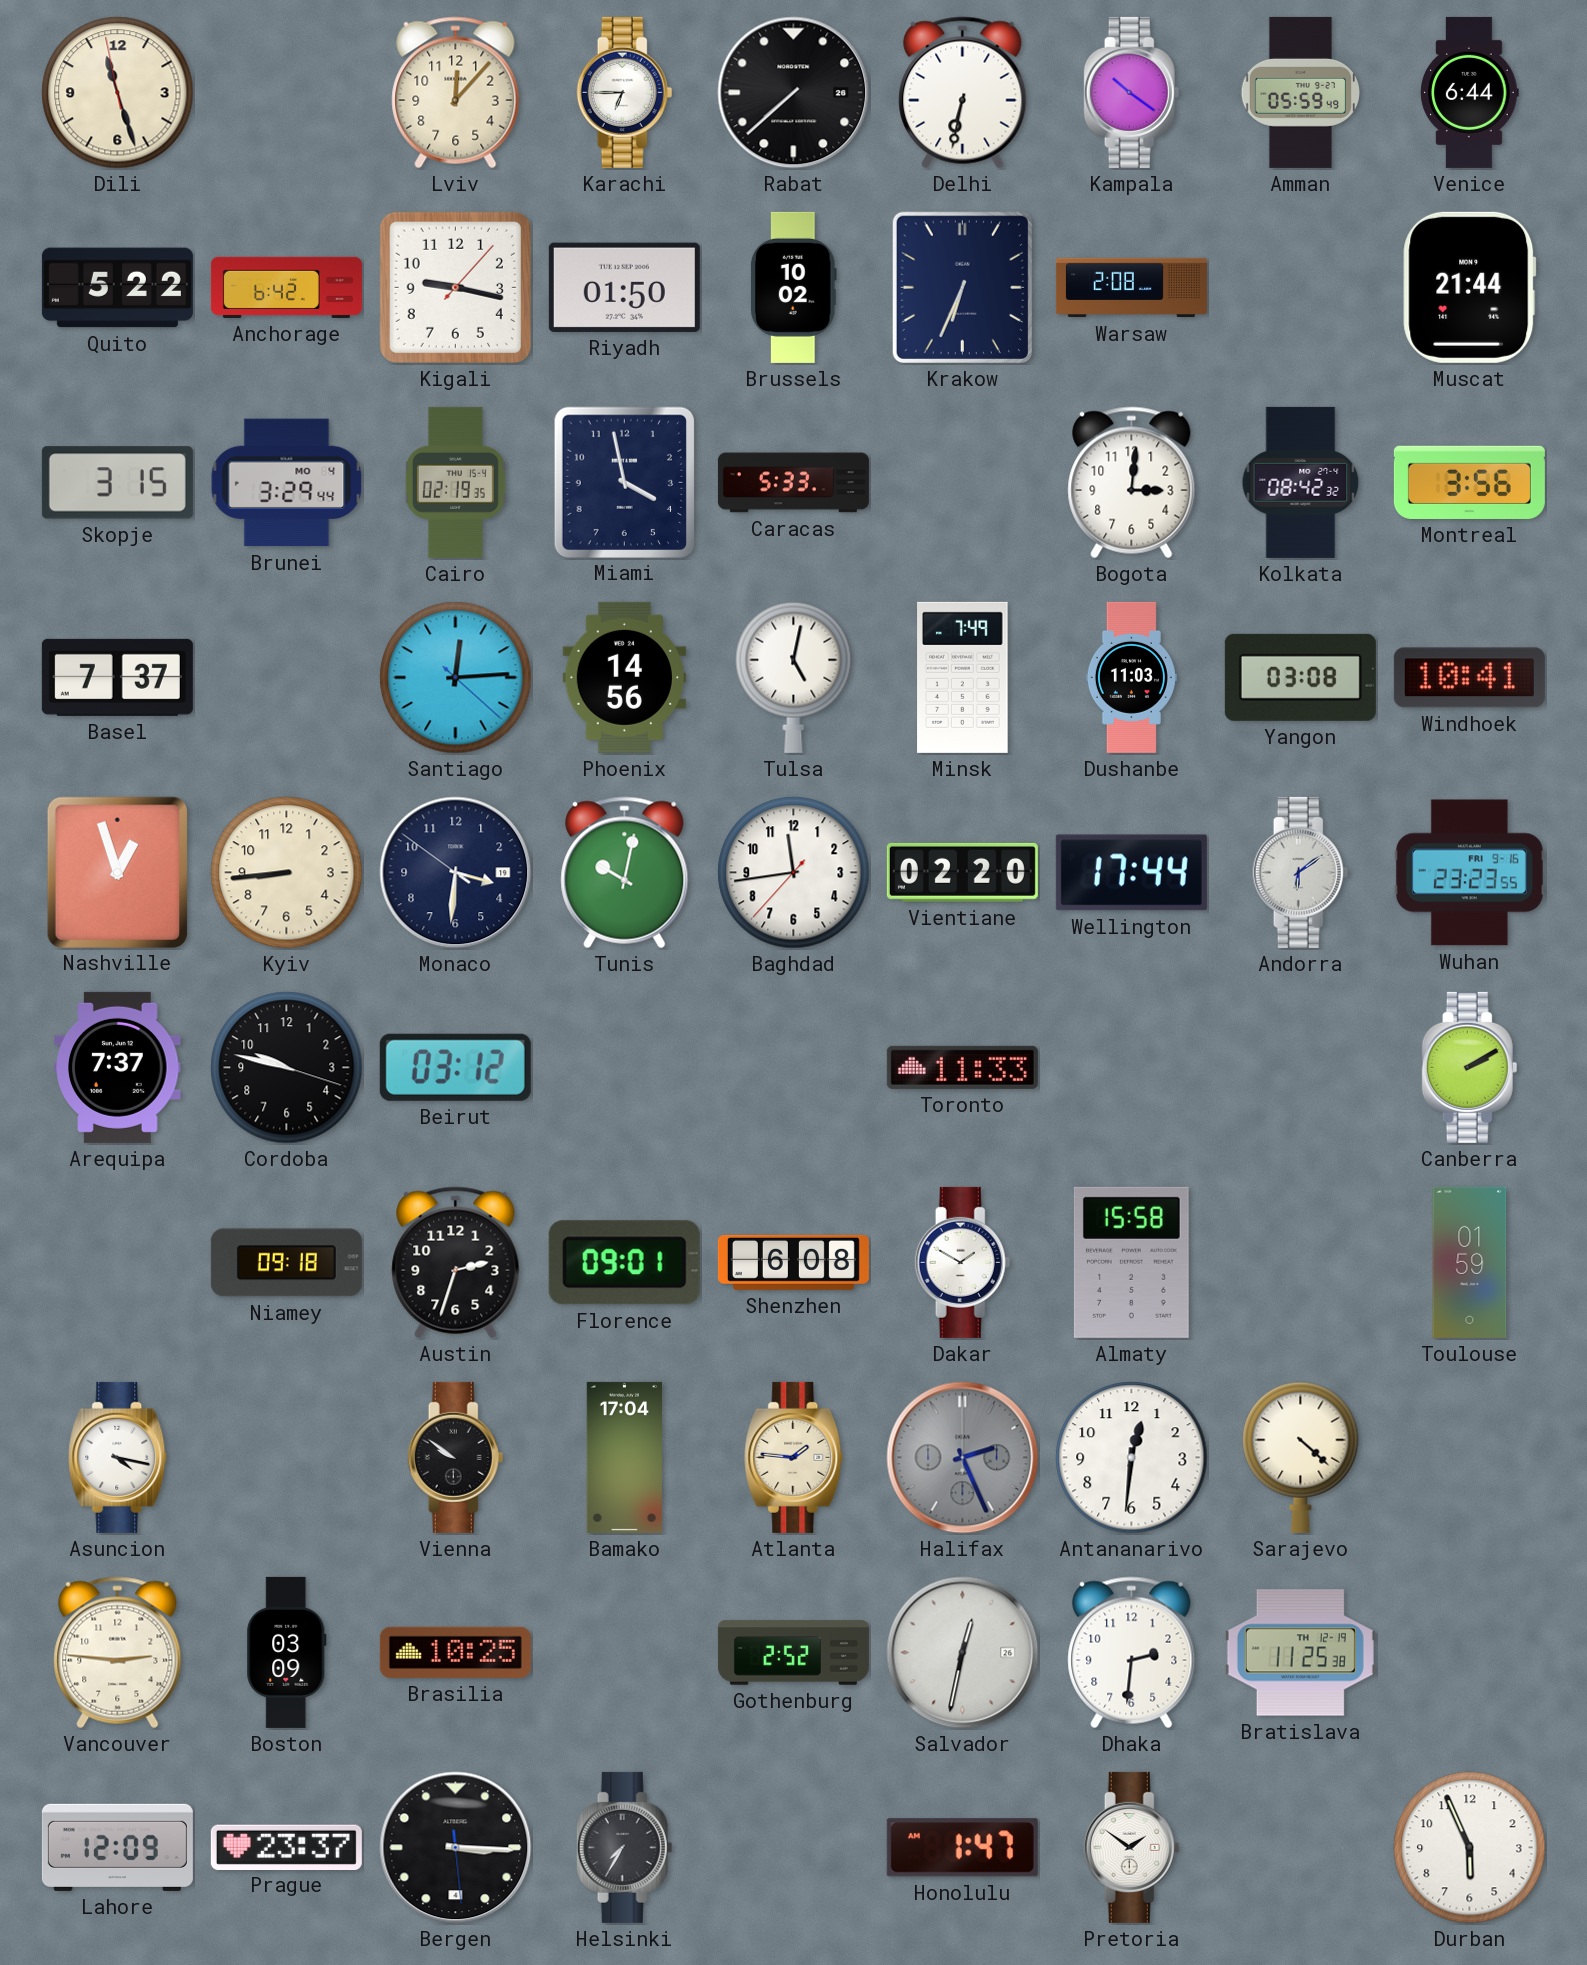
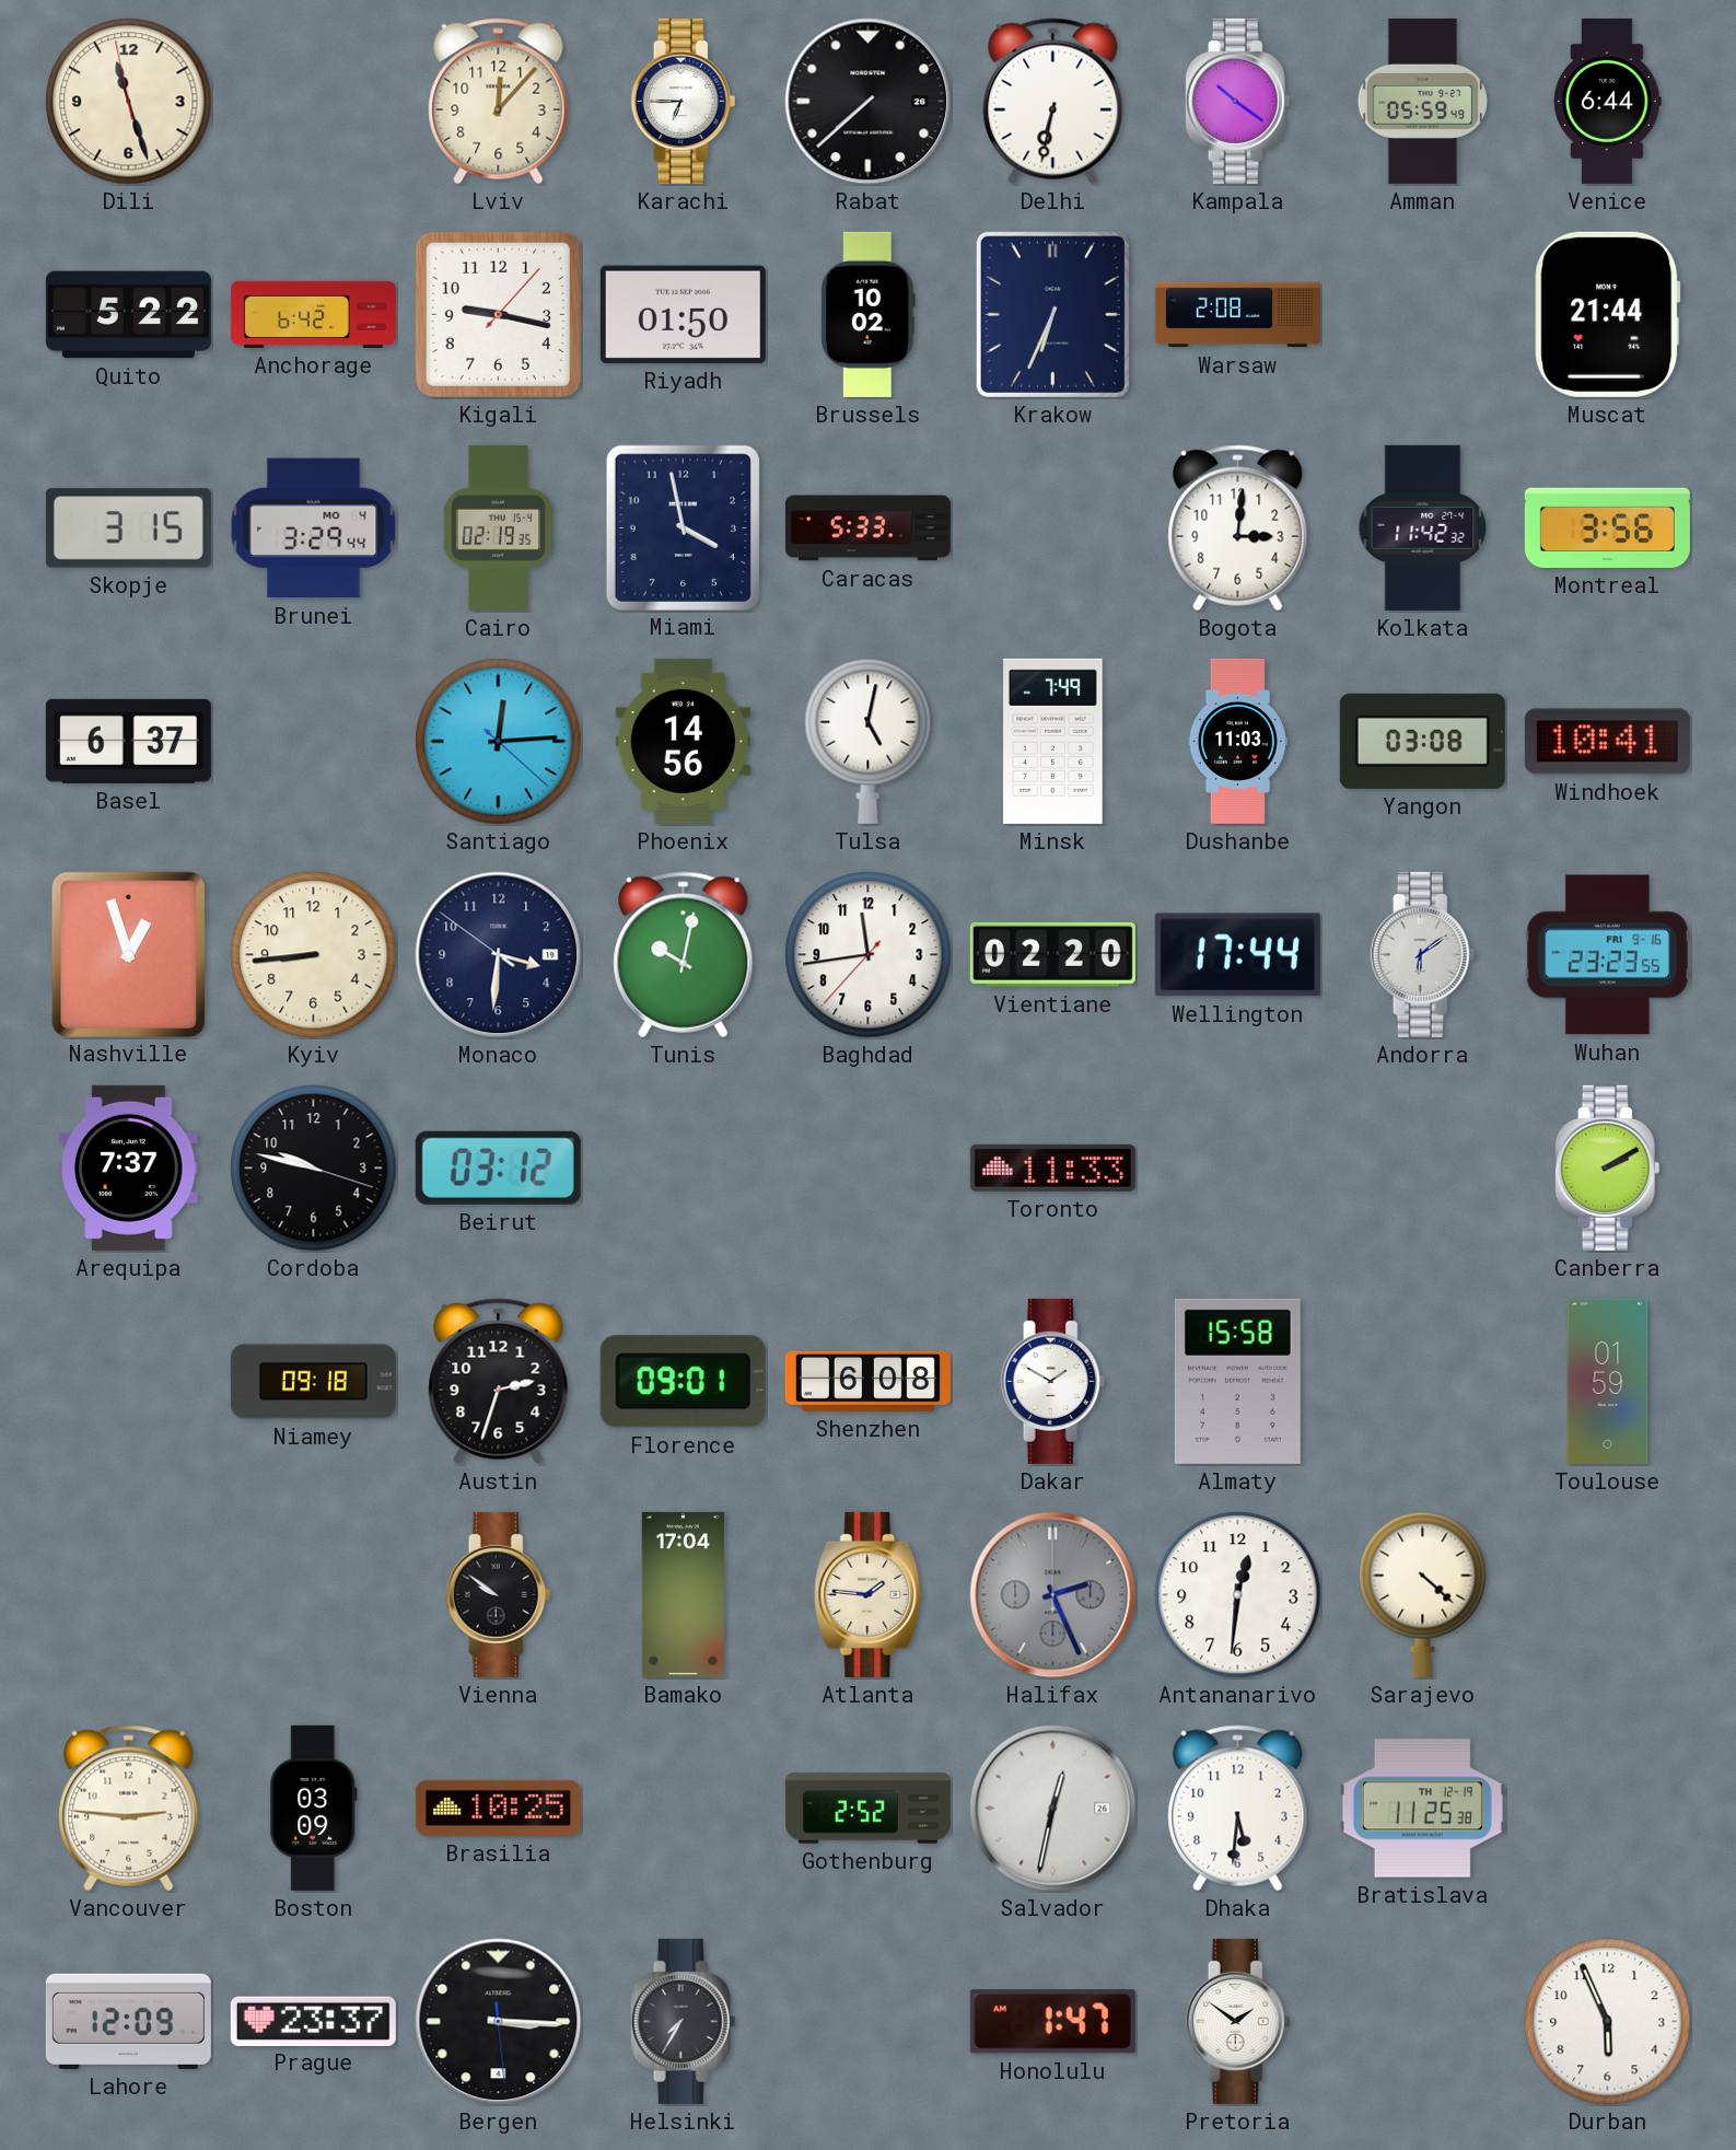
Kolkata: 08:42 -> 11:42 (1423, 527)
Basel: 7:37 -> 6:37 (128, 741)
Asuncion: 4:17 -> none (118, 1457)
Dhaka: 2:31 -> 5:31 (1238, 1809)
